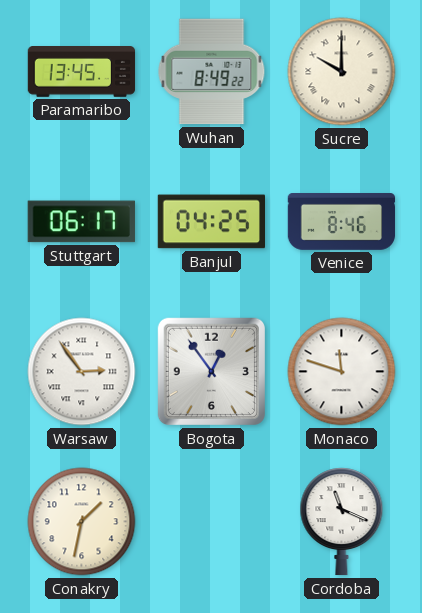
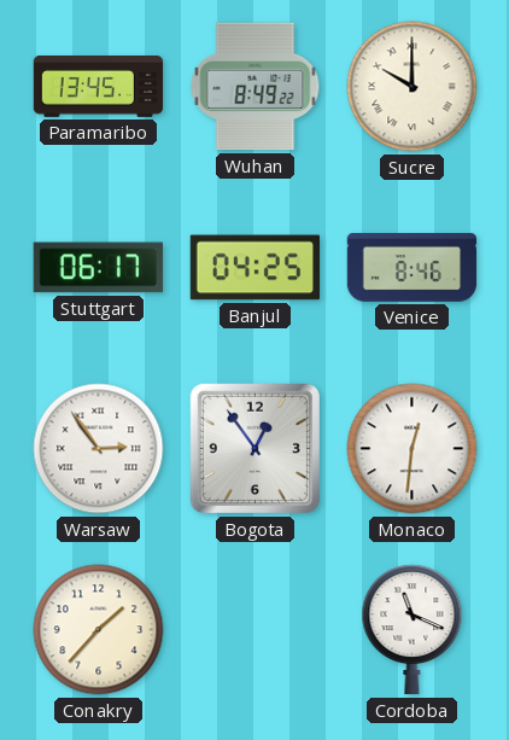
Monaco: 11:48 -> 12:31 (413, 449)
Conakry: 1:32 -> 1:37 (99, 630)
